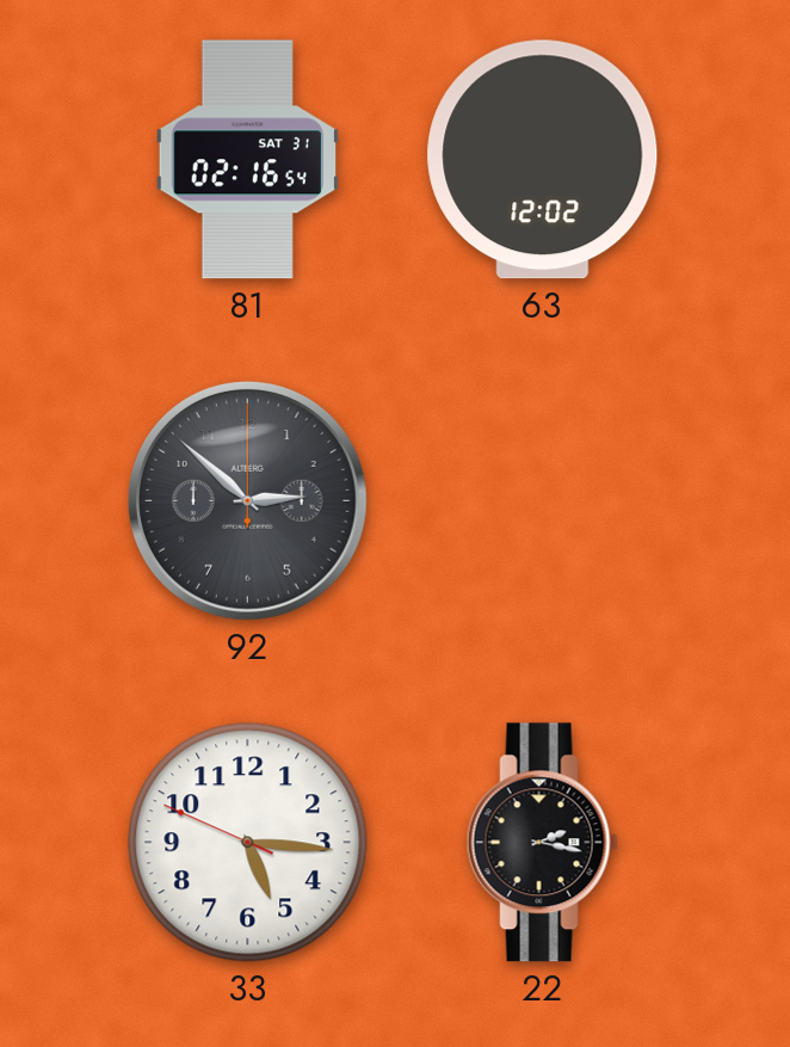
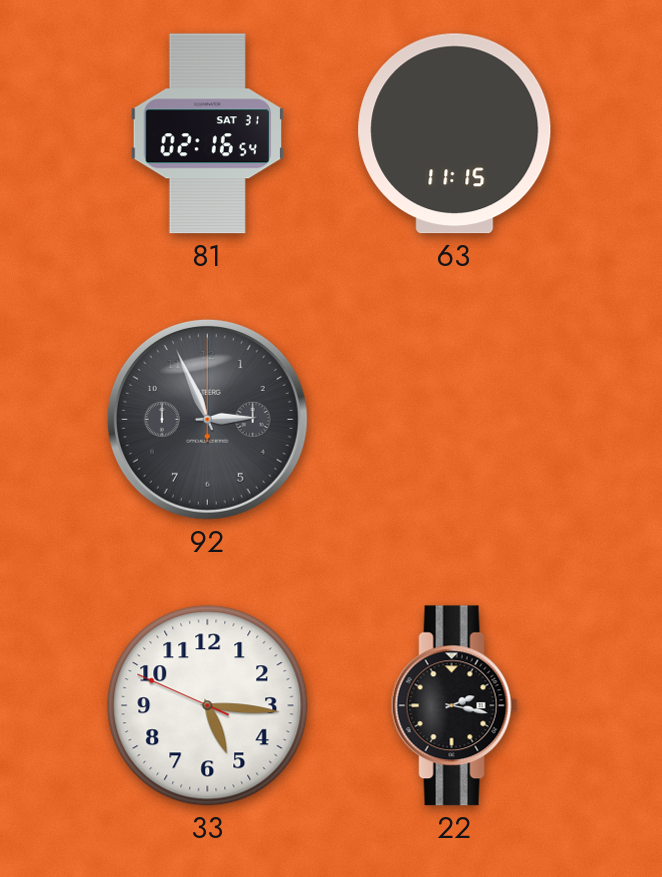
63: 12:02 -> 11:15 (455, 134)
92: 2:52 -> 2:56 (207, 419)
